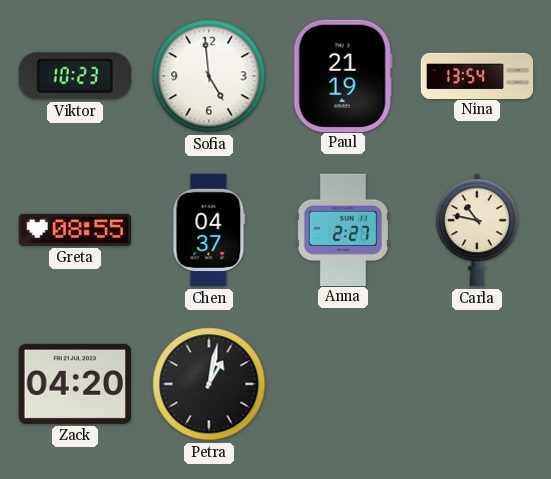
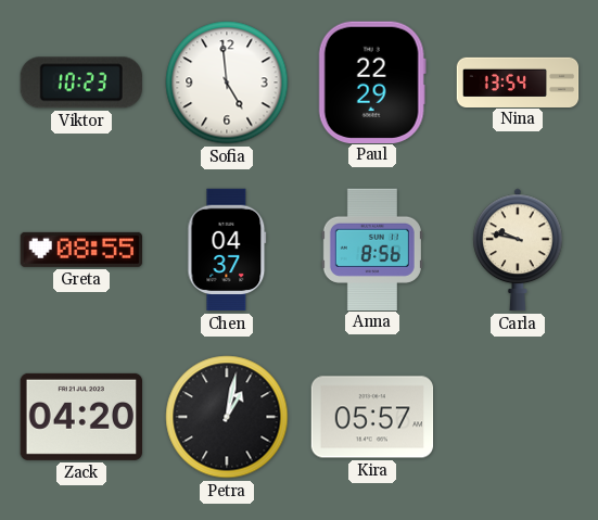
Paul: 21:19 -> 22:29 (372, 81)
Anna: 2:27 -> 8:56 (372, 249)
Carla: 10:47 -> 9:47 (518, 250)
Kira: none -> 05:57 (372, 417)
